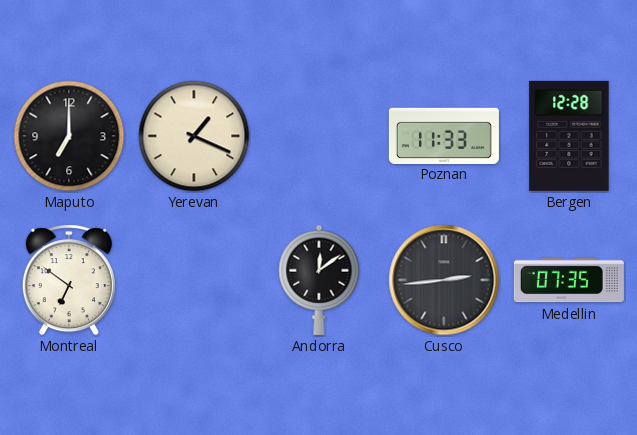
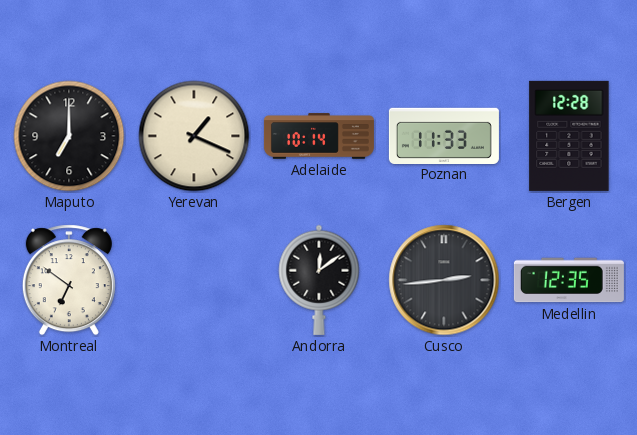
Adelaide: none -> 10:14 (319, 136)
Medellin: 07:35 -> 12:35 (569, 280)
